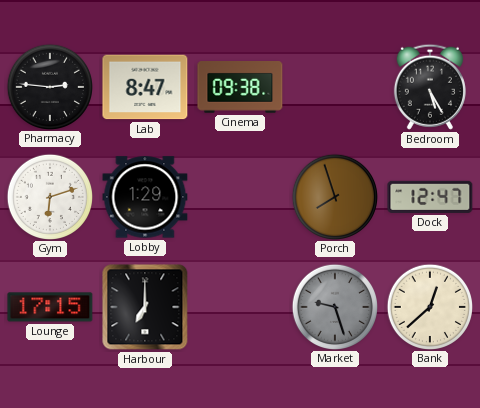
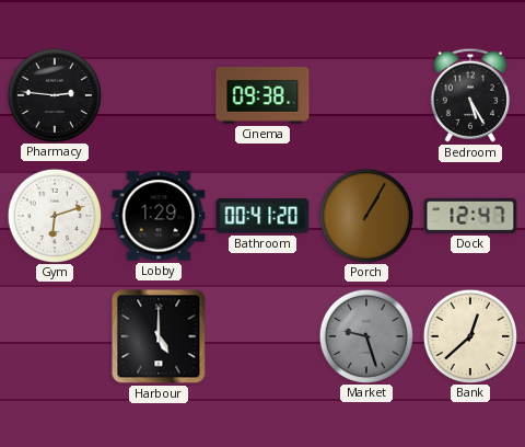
Lab: 8:47 -> none (145, 87)
Bathroom: none -> 00:41 (262, 216)
Porch: 7:57 -> 1:05 (365, 215)
Lounge: 17:15 -> none (50, 307)
Harbour: 7:00 -> 5:00 (159, 336)
